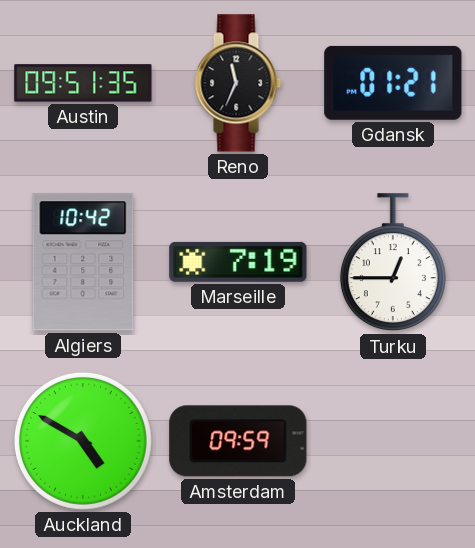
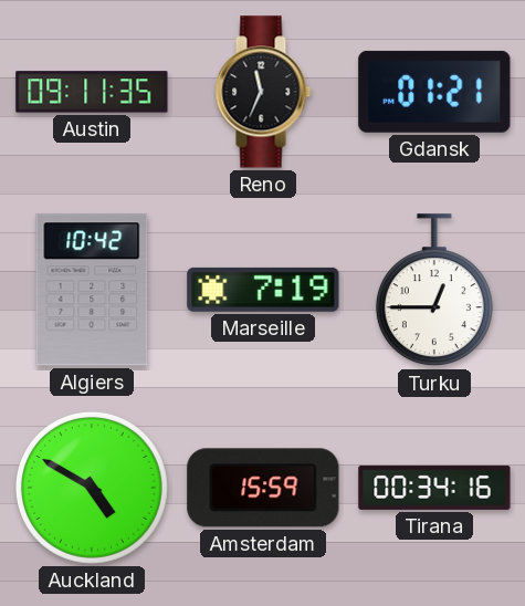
Austin: 09:51 -> 09:11 (92, 92)
Amsterdam: 09:59 -> 15:59 (263, 488)
Tirana: none -> 00:34 (434, 488)
